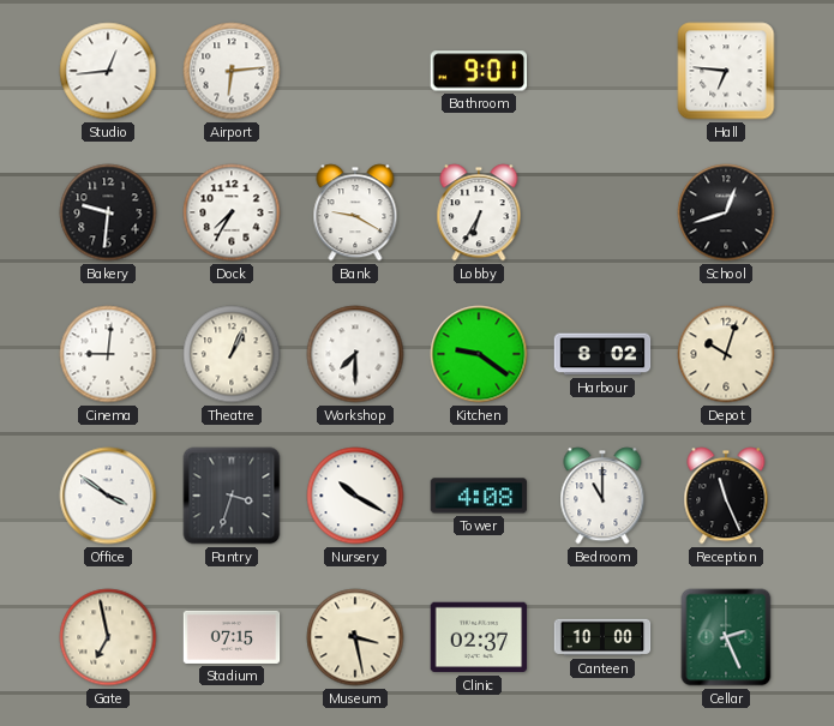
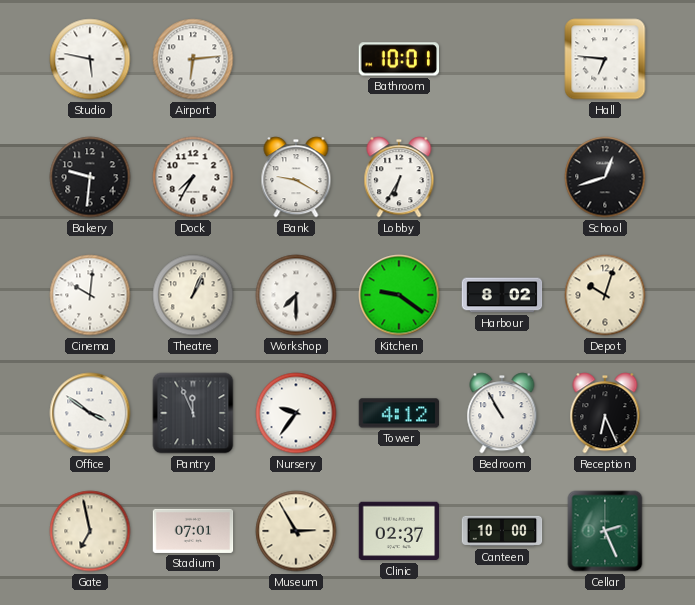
Studio: 12:44 -> 5:47 (90, 59)
Bathroom: 9:01 -> 10:01 (398, 59)
Cinema: 9:01 -> 10:01 (90, 295)
Pantry: 3:33 -> 11:56 (193, 413)
Nursery: 10:20 -> 9:36 (296, 413)
Tower: 4:08 -> 4:12 (399, 413)
Bedroom: 11:00 -> 10:55 (502, 413)
Reception: 11:26 -> 6:26 (605, 413)
Stadium: 07:15 -> 07:01 (193, 531)
Museum: 3:28 -> 2:55 (296, 531)
